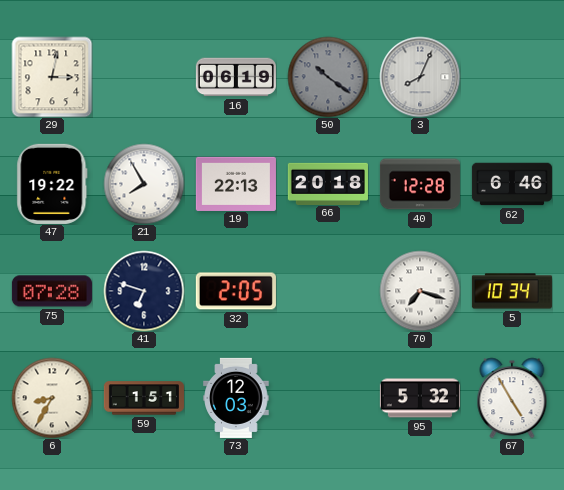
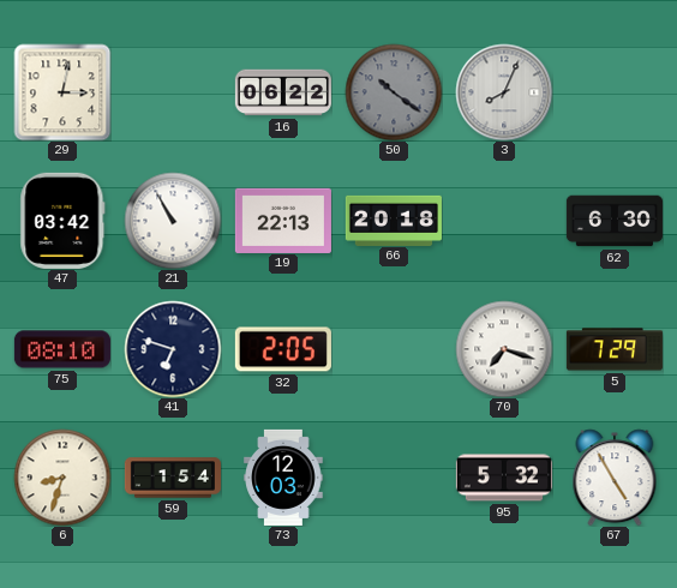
16: 06:19 -> 06:22 (283, 92)
47: 19:22 -> 03:42 (62, 221)
21: 7:55 -> 10:55 (173, 221)
40: 12:28 -> none (420, 184)
62: 6:46 -> 6:30 (615, 221)
75: 07:28 -> 08:10 (62, 349)
5: 10:34 -> 7:29 (615, 349)
6: 8:35 -> 8:33 (62, 478)
59: 1:51 -> 1:54 (173, 478)
